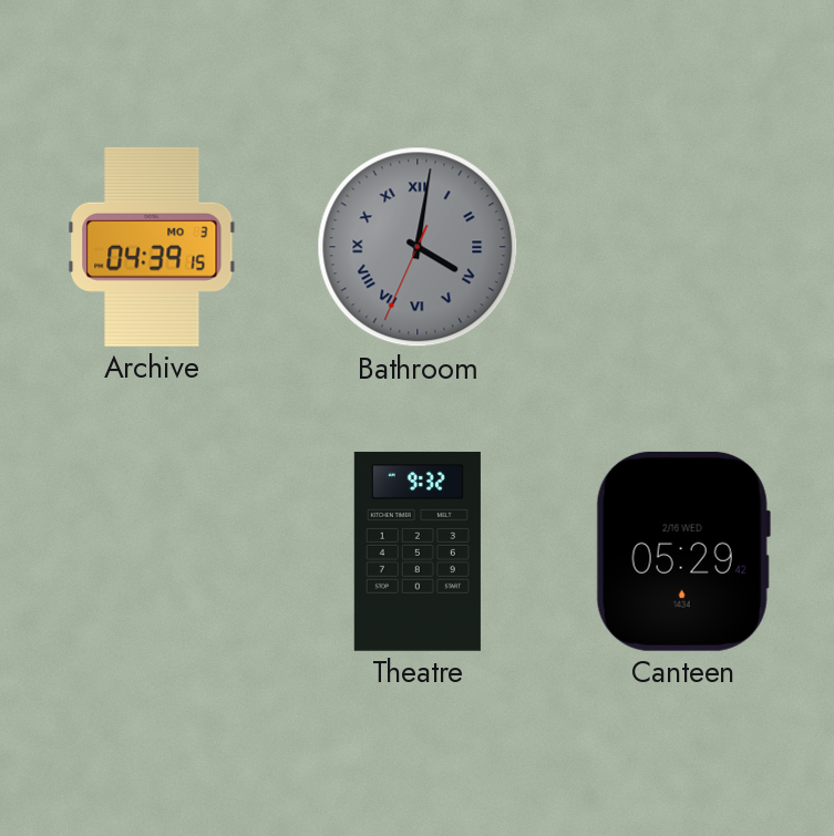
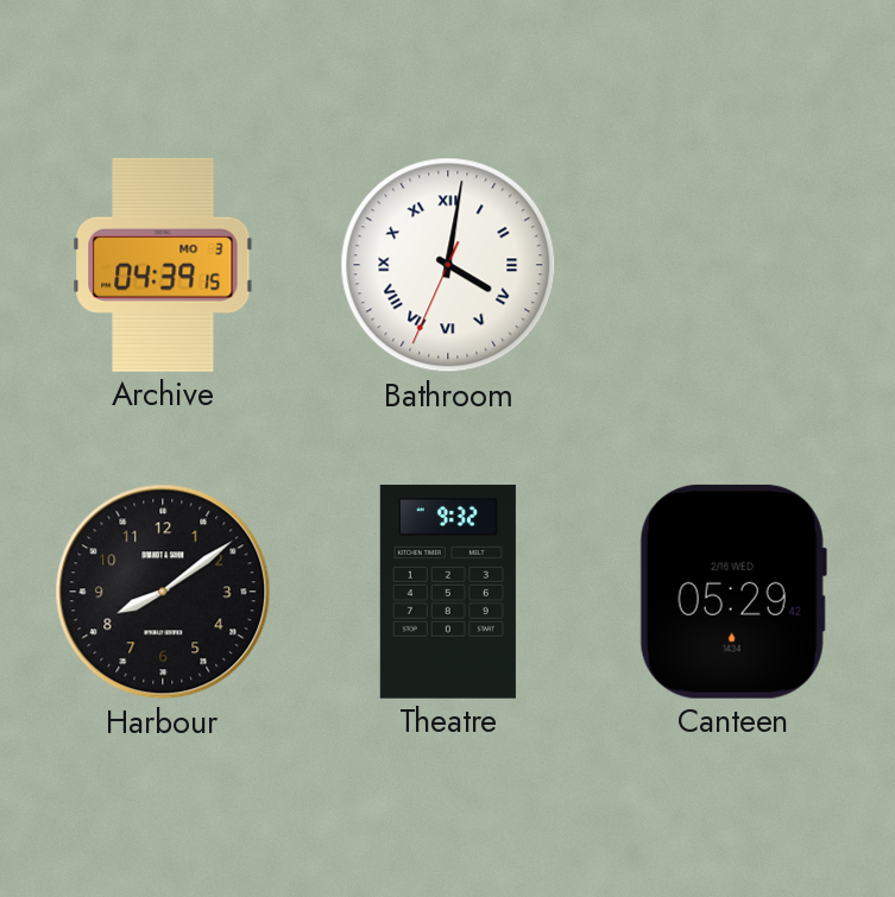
Bathroom dial: grey -> white (448, 265)
Harbour: none -> 8:09 (163, 592)
